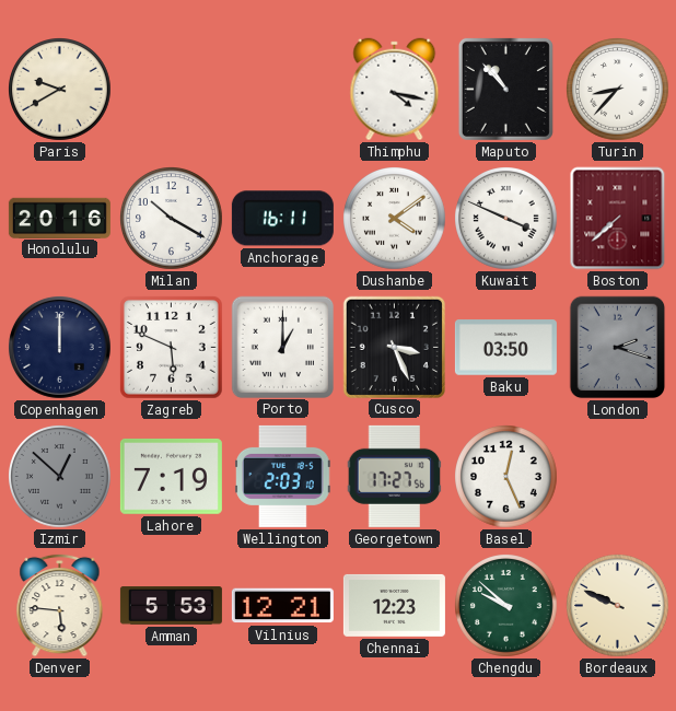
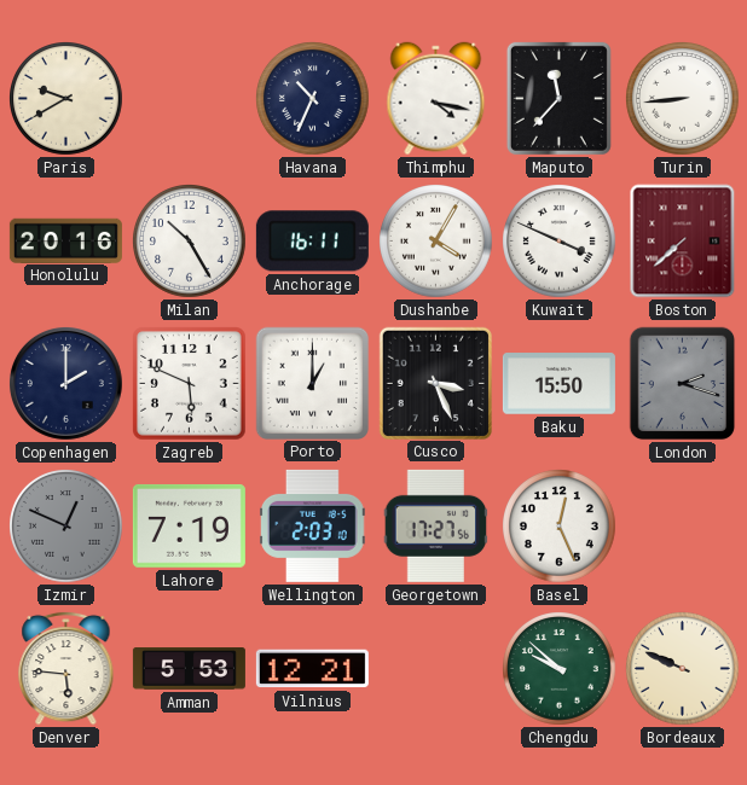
Havana: none -> 10:34 (313, 99)
Maputo: 10:53 -> 11:37 (558, 98)
Turin: 8:37 -> 8:44 (683, 99)
Milan: 10:20 -> 10:25 (190, 242)
Dushanbe: 4:09 -> 4:05 (436, 242)
Copenhagen: 12:00 -> 2:00 (65, 383)
Baku: 03:50 -> 15:50 (558, 384)
Izmir: 12:52 -> 12:49 (66, 527)
Chennai: 12:23 -> none (394, 605)
